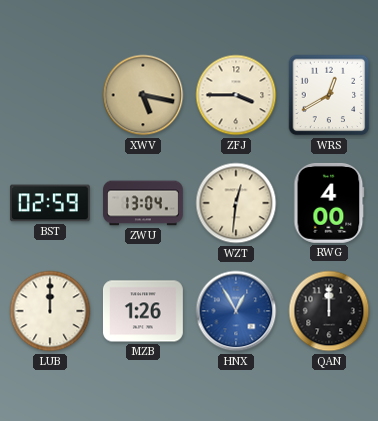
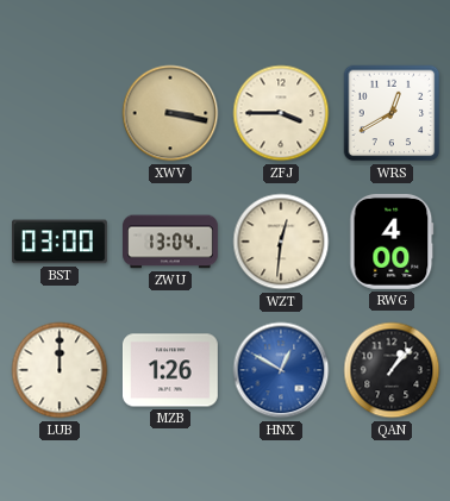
XWV: 5:17 -> 3:17 (170, 113)
BST: 02:59 -> 03:00 (60, 242)
HNX: 12:55 -> 12:50 (281, 370)
QAN: 12:00 -> 1:07 (392, 370)
